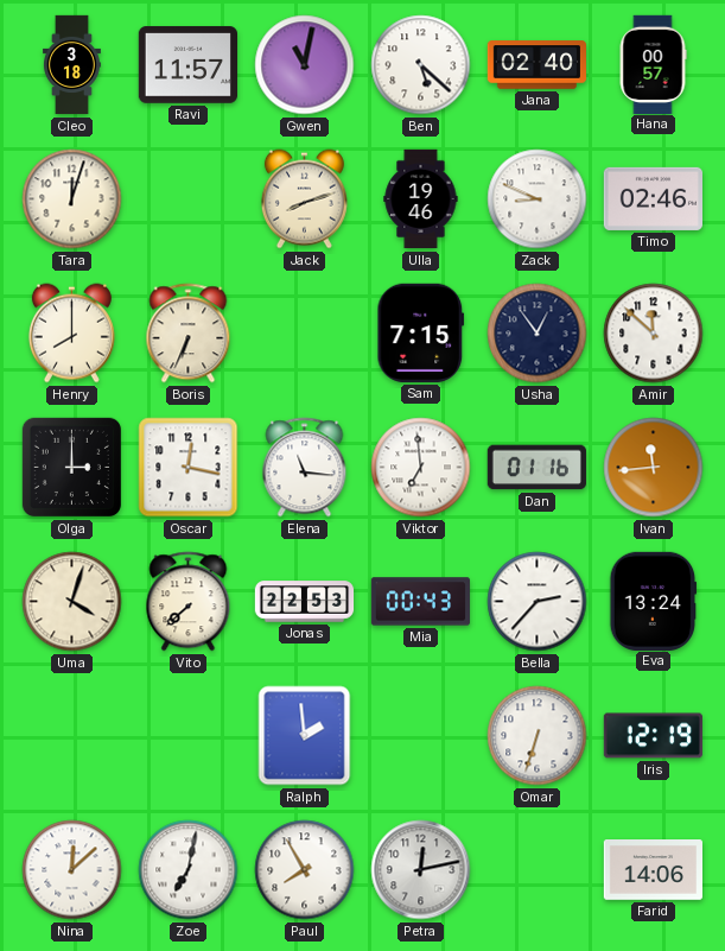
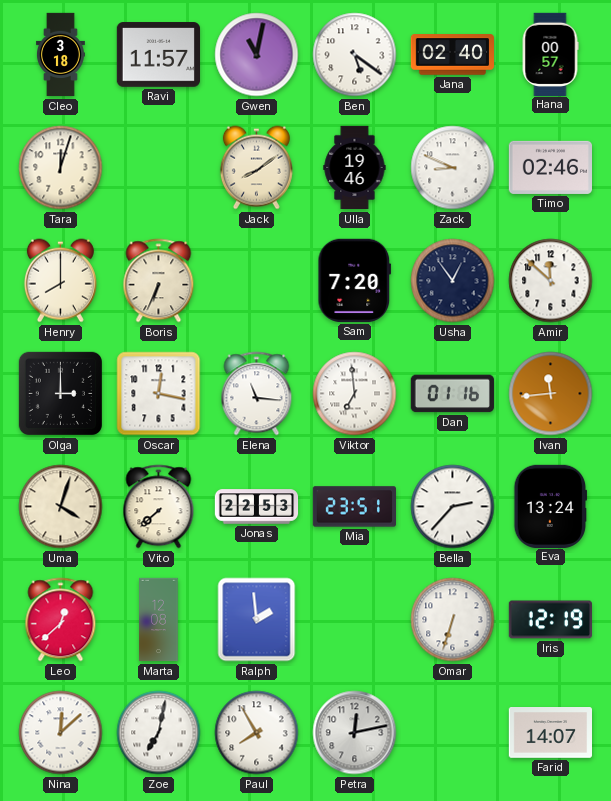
Ben: 5:22 -> 5:21 (355, 55)
Jack: 8:12 -> 8:09 (256, 168)
Sam: 7:15 -> 7:20 (355, 280)
Mia: 00:43 -> 23:51 (354, 507)
Leo: none -> 12:38 (61, 620)
Marta: none -> 12:08 (159, 620)
Farid: 14:06 -> 14:07 (550, 733)
